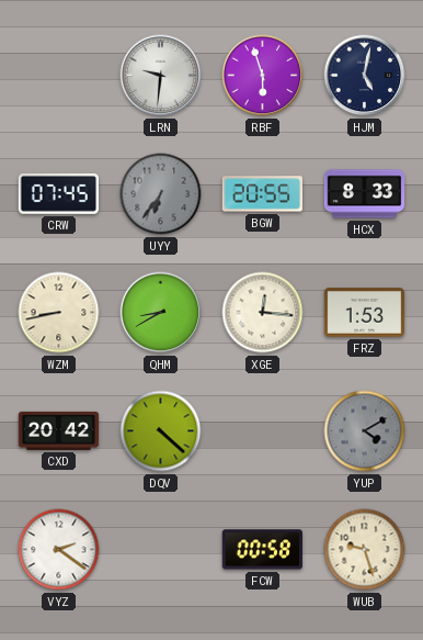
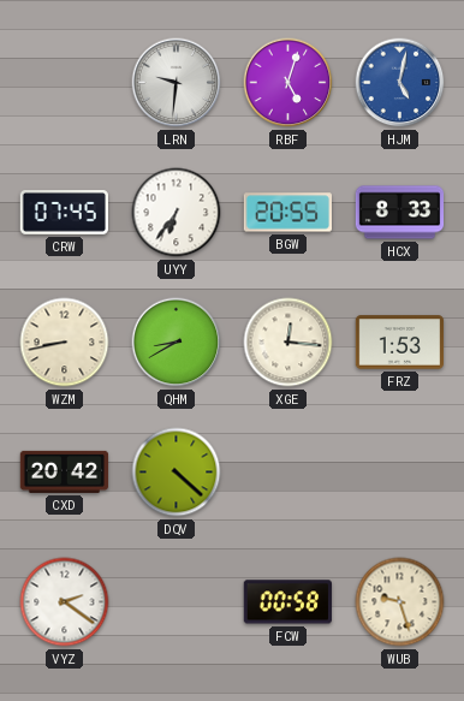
RBF: 5:57 -> 5:03 (288, 83)
HJM dial: navy -> blue (400, 83)
UYY dial: grey -> white (177, 213)
YUP: 4:10 -> none (365, 431)
